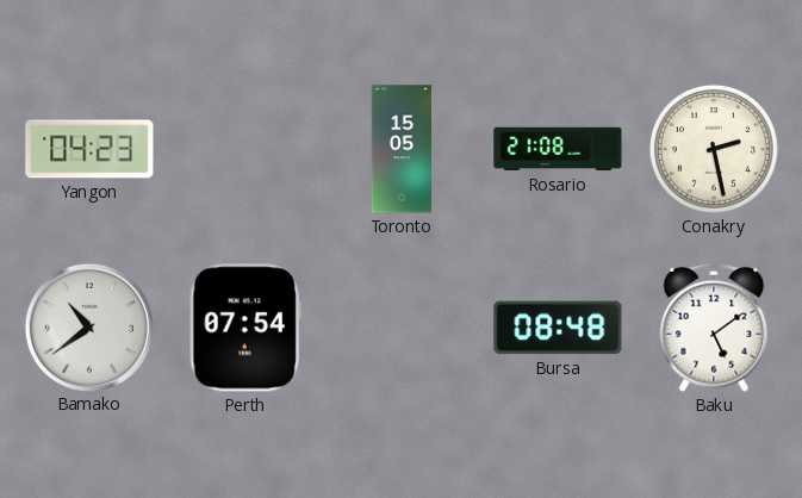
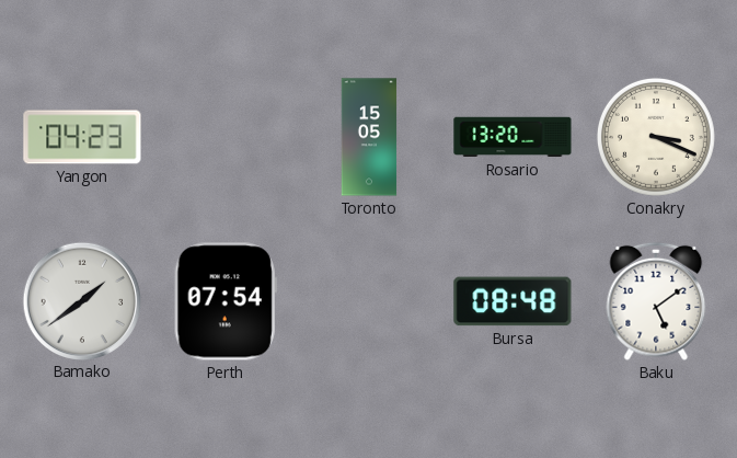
Rosario: 21:08 -> 13:20 (513, 137)
Conakry: 2:28 -> 3:19 (656, 137)
Bamako: 10:39 -> 1:39 (81, 300)
